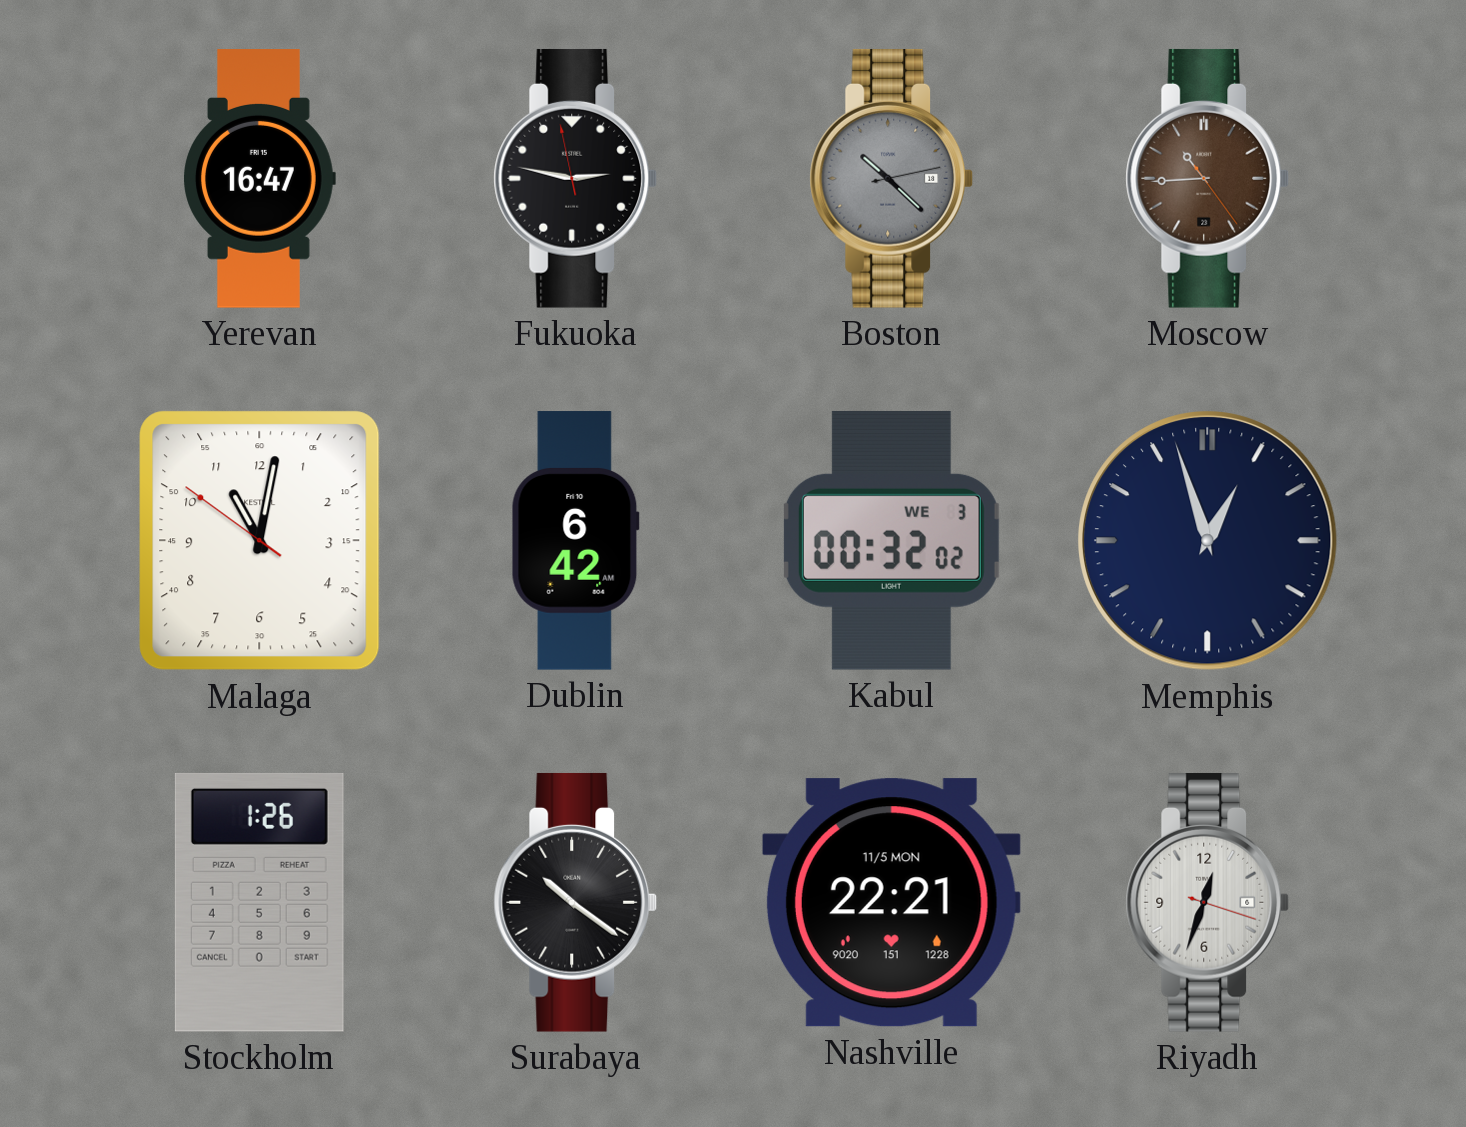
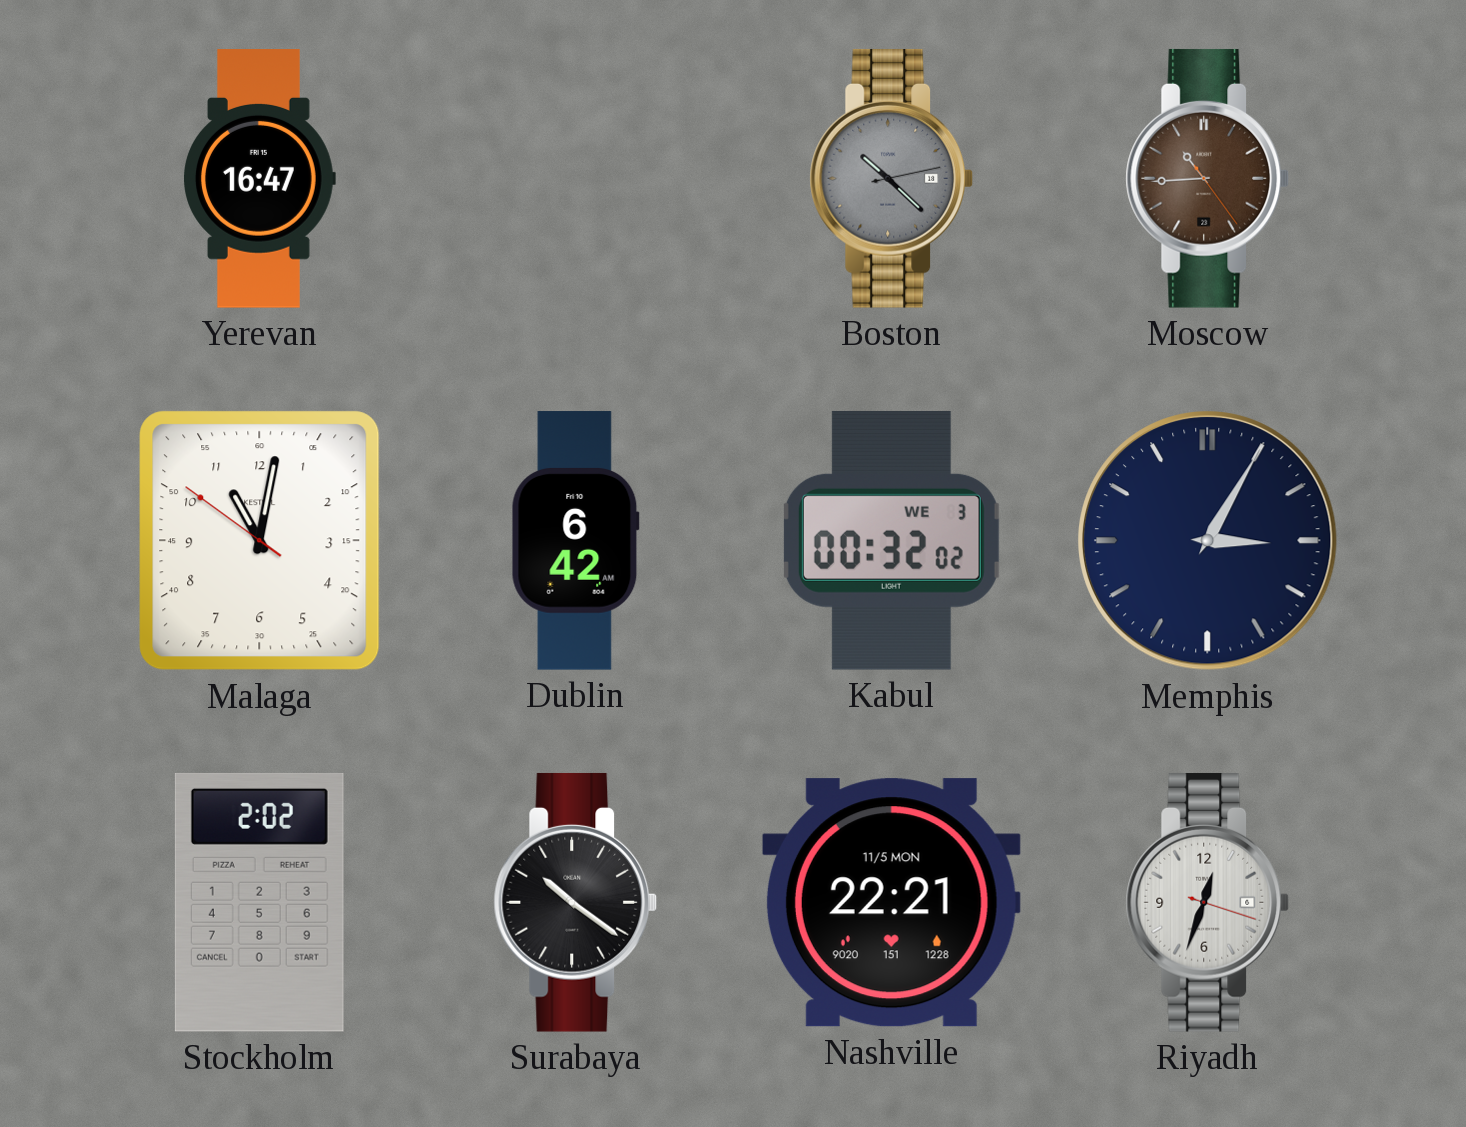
Fukuoka: 2:46 -> none (576, 178)
Memphis: 12:57 -> 3:05 (1208, 541)
Stockholm: 1:26 -> 2:02 (259, 902)
